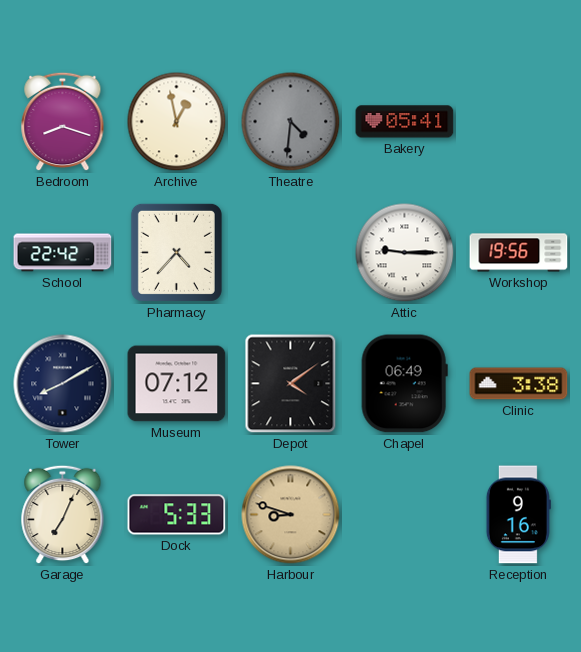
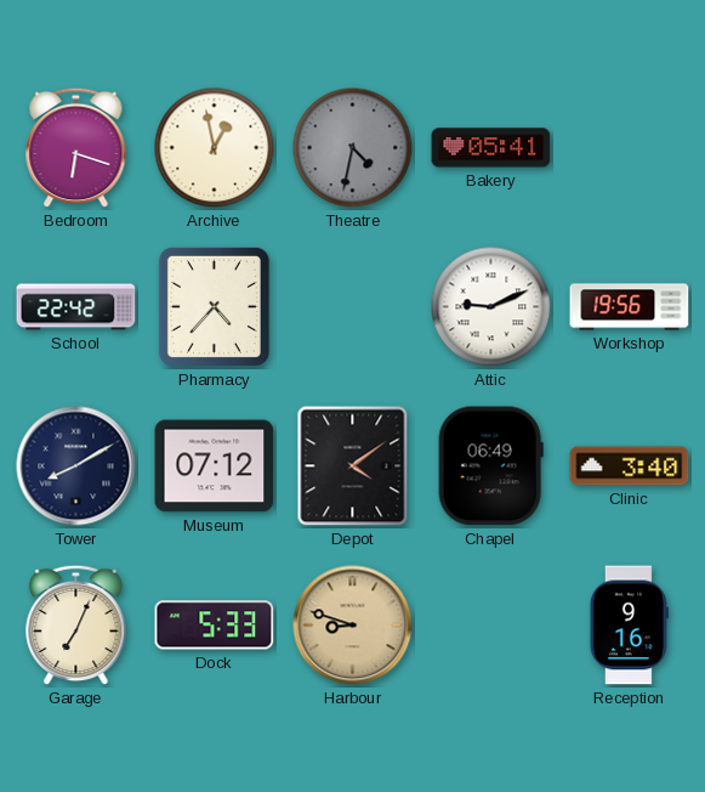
Bedroom: 8:18 -> 6:18 (76, 148)
Theatre: 4:31 -> 4:32 (353, 148)
Attic: 9:15 -> 9:11 (491, 307)
Clinic: 3:38 -> 3:40 (630, 466)
